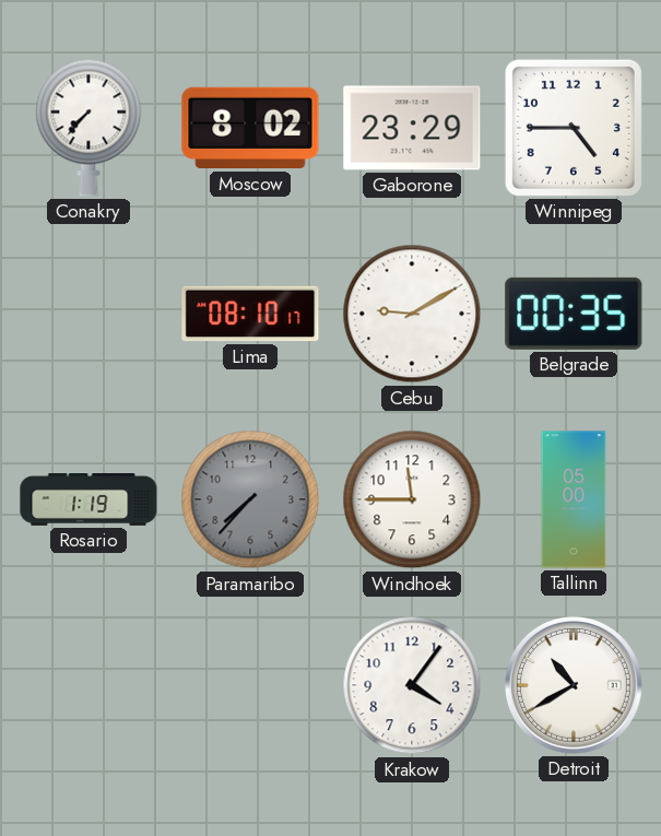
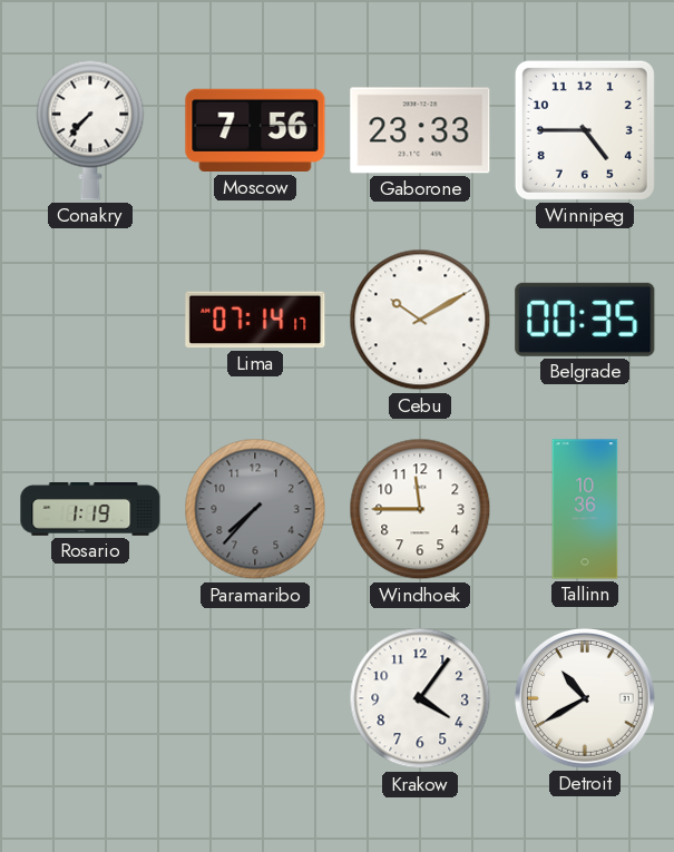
Moscow: 8:02 -> 7:56 (255, 130)
Gaborone: 23:29 -> 23:33 (420, 130)
Lima: 08:10 -> 07:14 (255, 320)
Cebu: 9:10 -> 10:10 (420, 320)
Tallinn: 05:00 -> 10:36 (585, 509)
